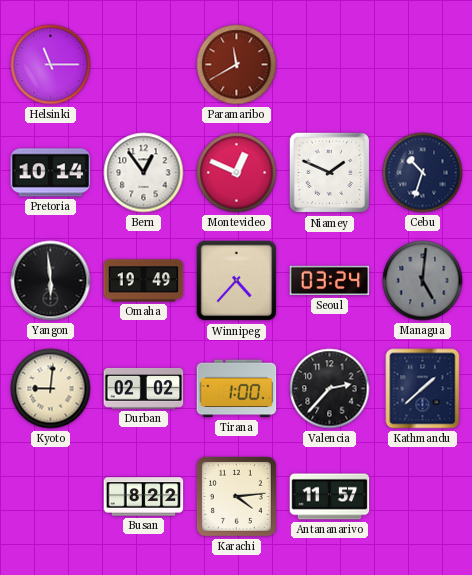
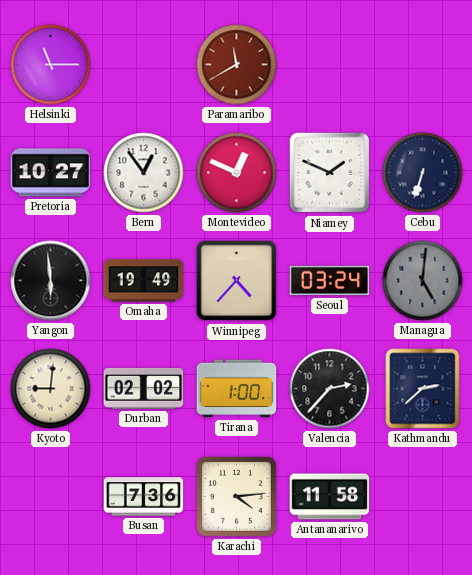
Pretoria: 10:14 -> 10:27 (51, 173)
Cebu: 10:33 -> 6:33 (423, 173)
Kathmandu: 1:38 -> 2:38 (423, 389)
Busan: 8:22 -> 7:36 (144, 497)
Antananarivo: 11:57 -> 11:58 (330, 497)
